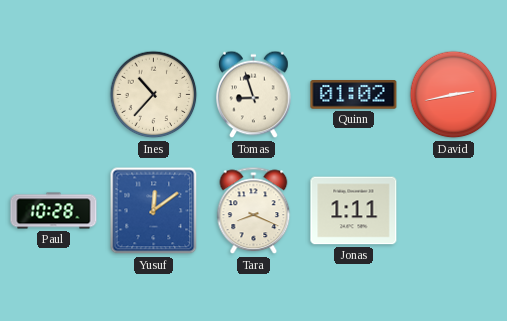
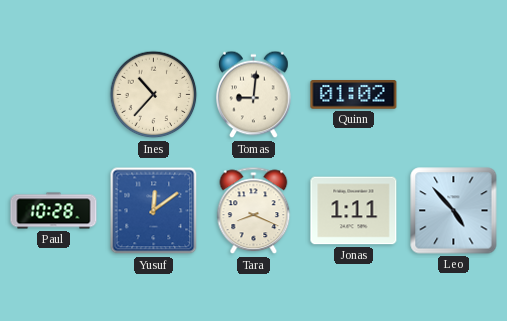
Tomas: 8:57 -> 9:01 (254, 95)
David: 2:43 -> none (454, 95)
Leo: none -> 4:53 (454, 211)
